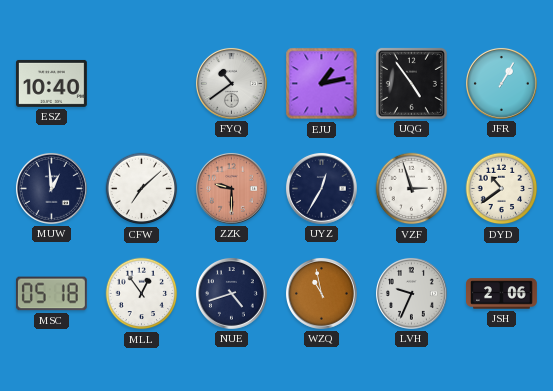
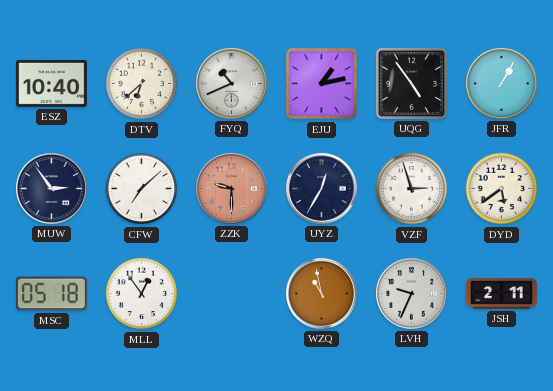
DTV: none -> 6:38 (142, 84)
FYQ: 10:39 -> 10:41 (231, 83)
MUW: 12:59 -> 2:54 (51, 188)
DYD: 10:39 -> 5:39 (502, 189)
NUE: 4:42 -> none (231, 293)
JSH: 2:06 -> 2:11 (502, 294)
